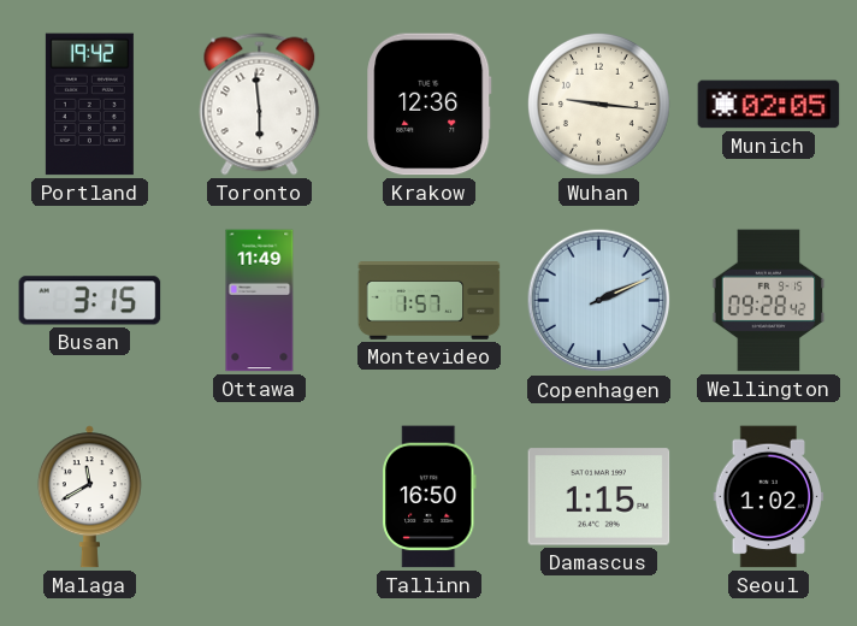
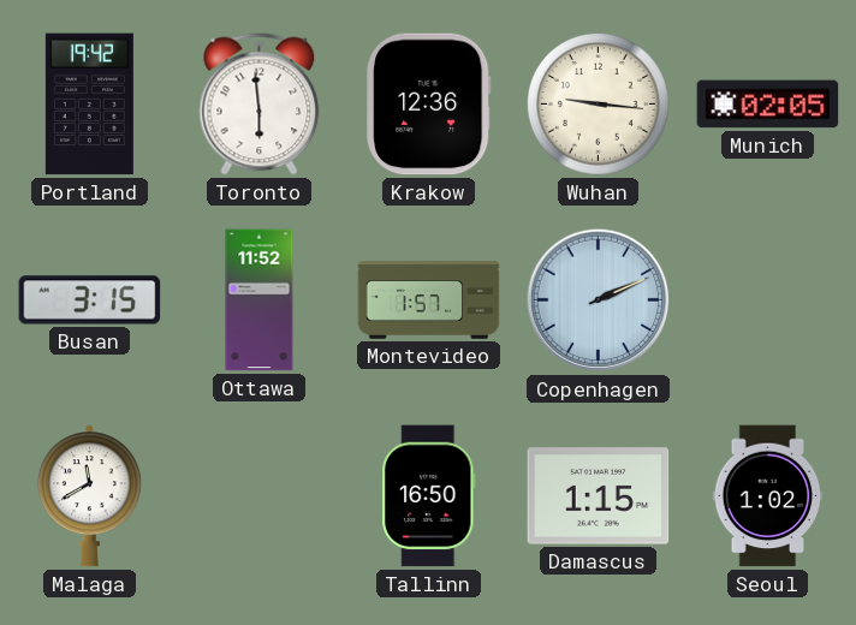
Ottawa: 11:49 -> 11:52 (260, 300)
Wellington: 09:28 -> none (769, 301)
